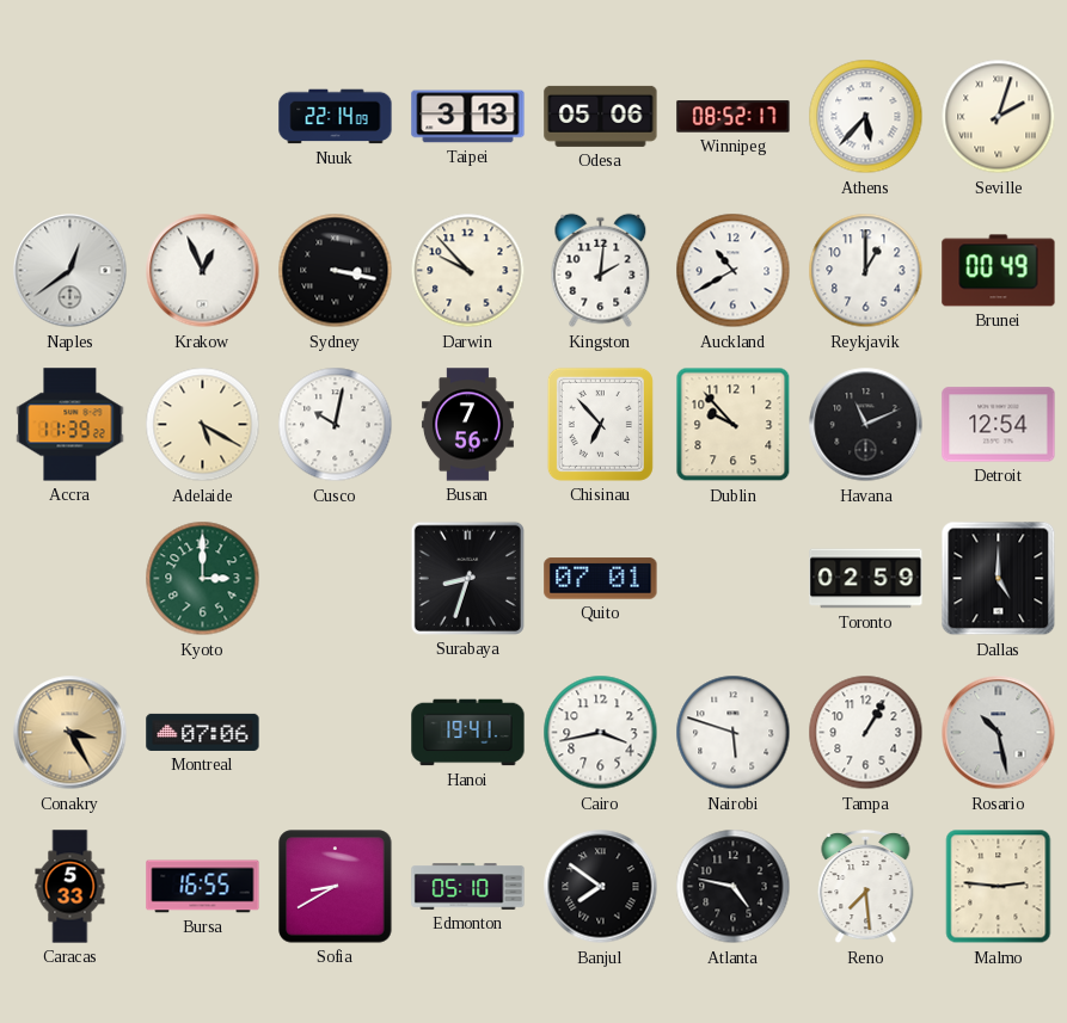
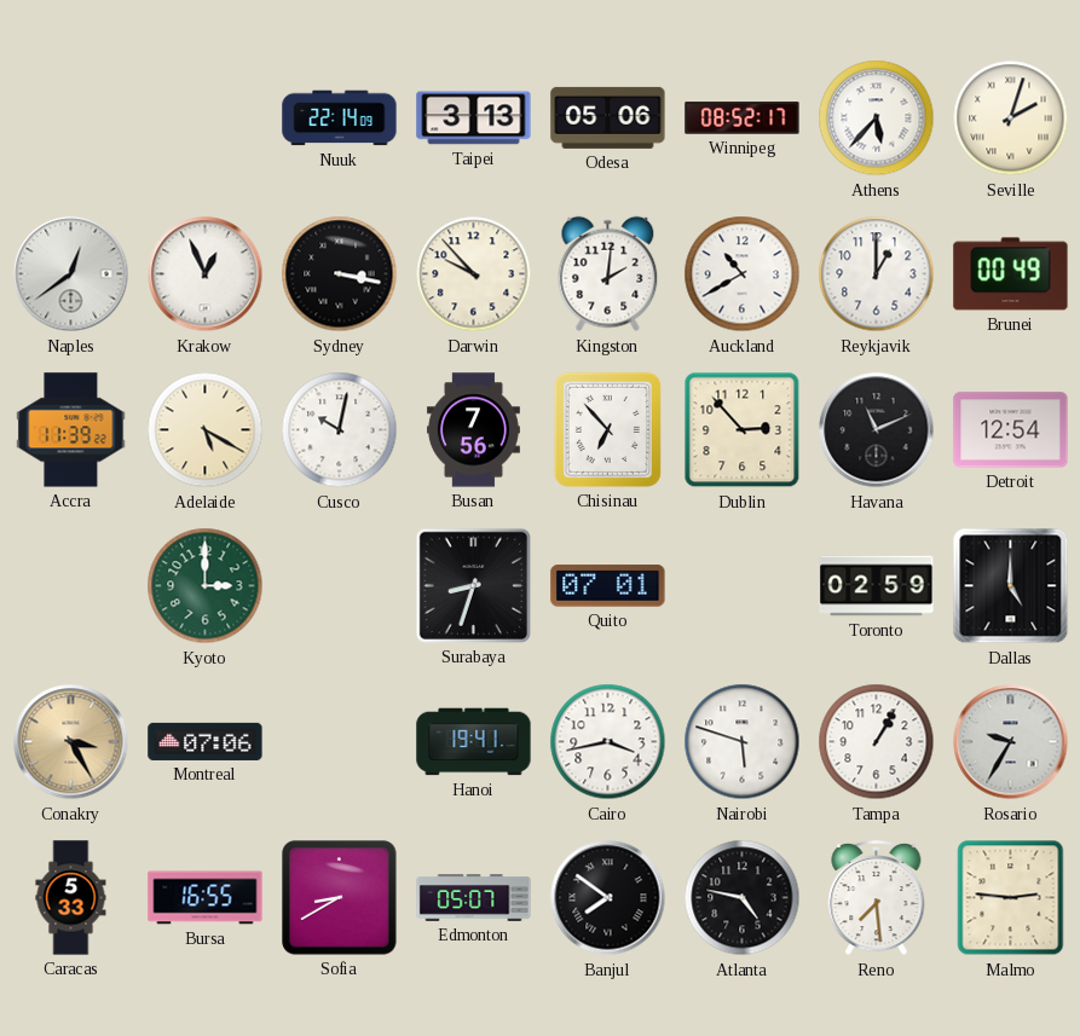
Dublin: 9:53 -> 2:53 (743, 430)
Rosario: 10:28 -> 9:35 (1011, 742)
Edmonton: 05:10 -> 05:07 (474, 898)
